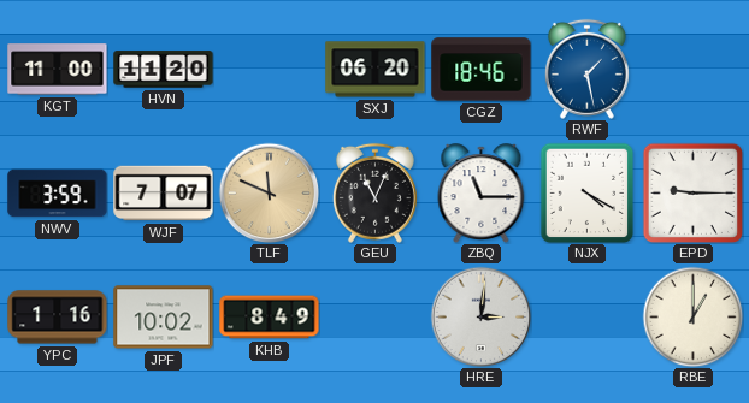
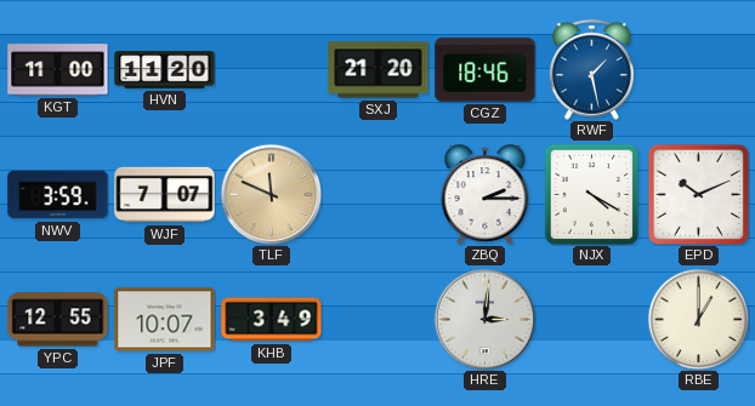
SXJ: 06:20 -> 21:20 (379, 70)
GEU: 11:04 -> none (374, 192)
ZBQ: 11:15 -> 2:15 (486, 195)
EPD: 9:15 -> 10:11 (698, 194)
YPC: 1:16 -> 12:55 (58, 320)
JPF: 10:02 -> 10:07 (165, 320)
KHB: 8:49 -> 3:49 (272, 320)
